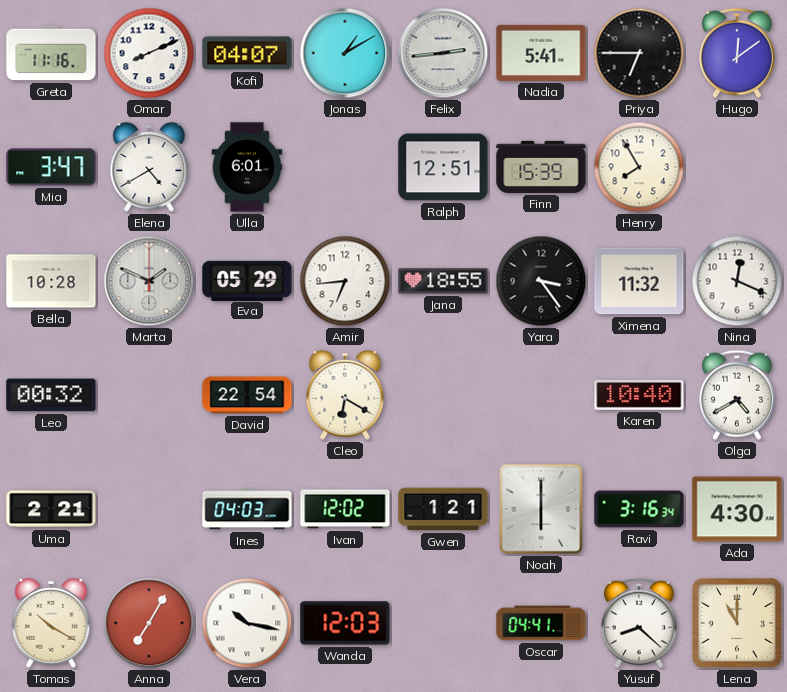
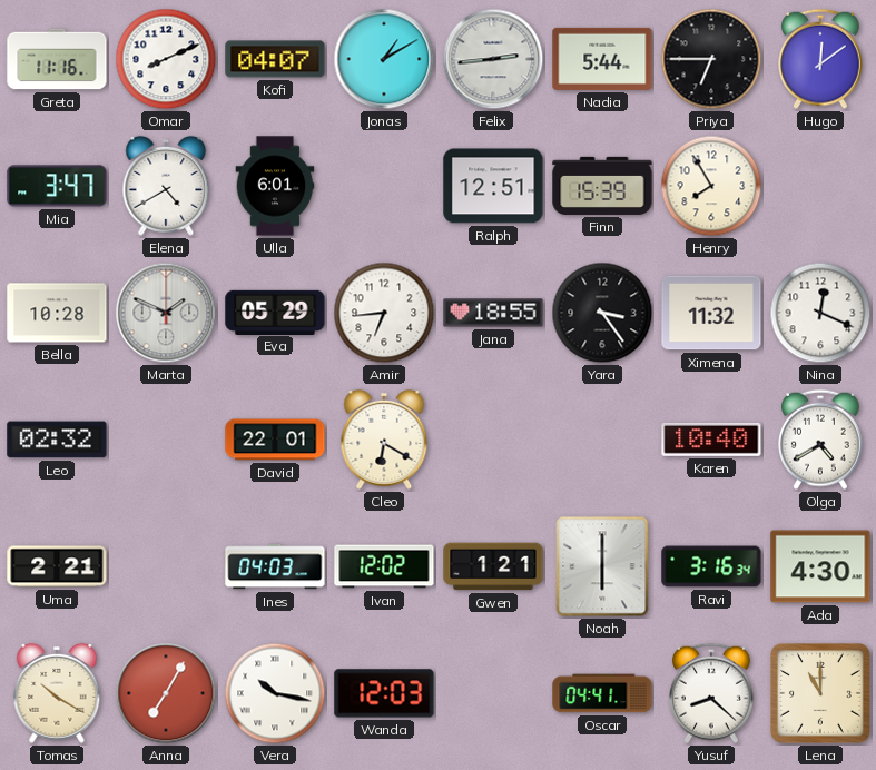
Nadia: 5:41 -> 5:44 (602, 59)
Leo: 00:32 -> 02:32 (57, 440)
David: 22:54 -> 22:01 (275, 440)
